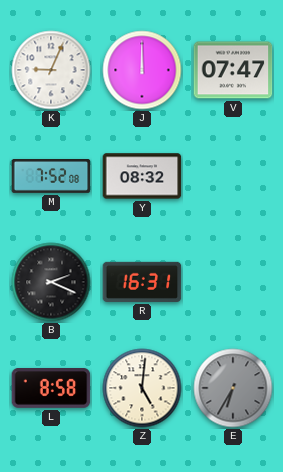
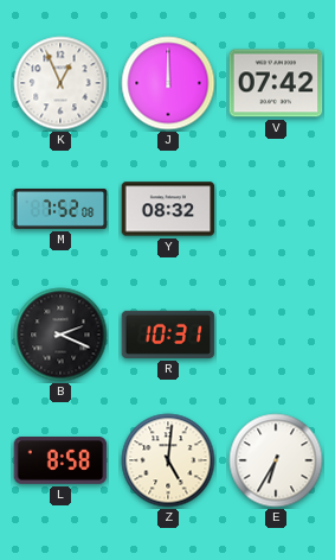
K: 9:04 -> 12:56 (60, 83)
V: 07:47 -> 07:42 (276, 83)
R: 16:31 -> 10:31 (168, 335)
E dial: grey -> white (276, 460)
